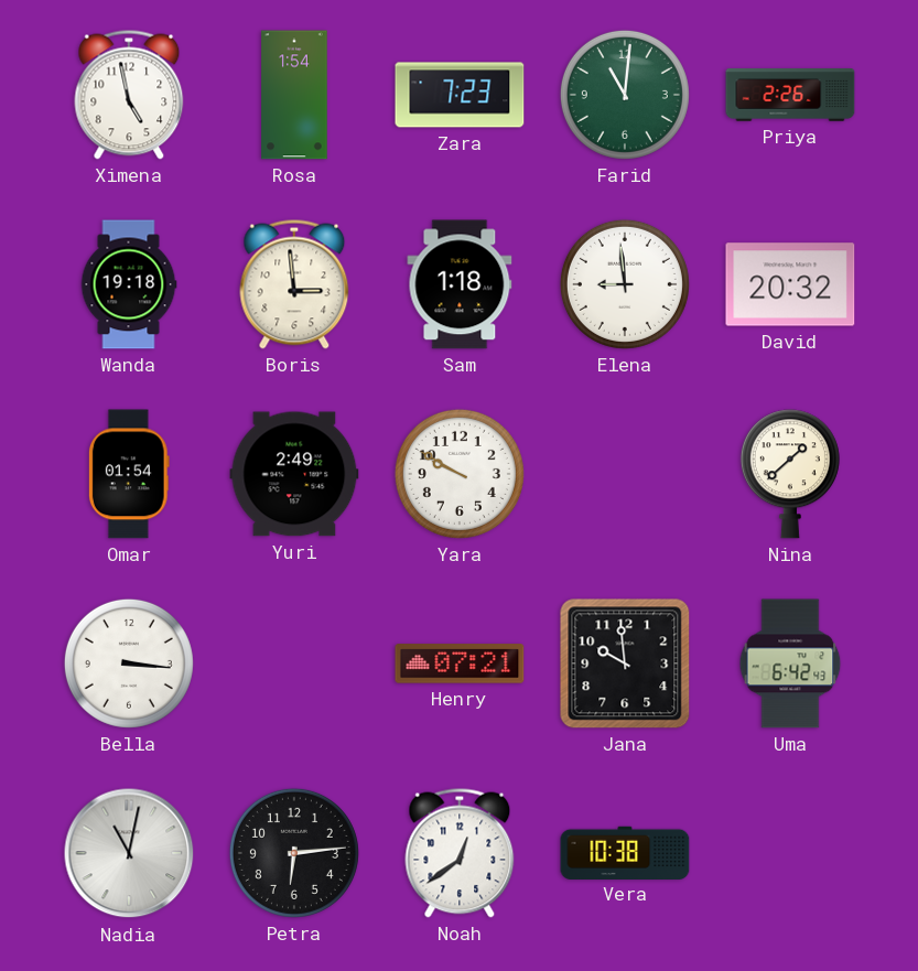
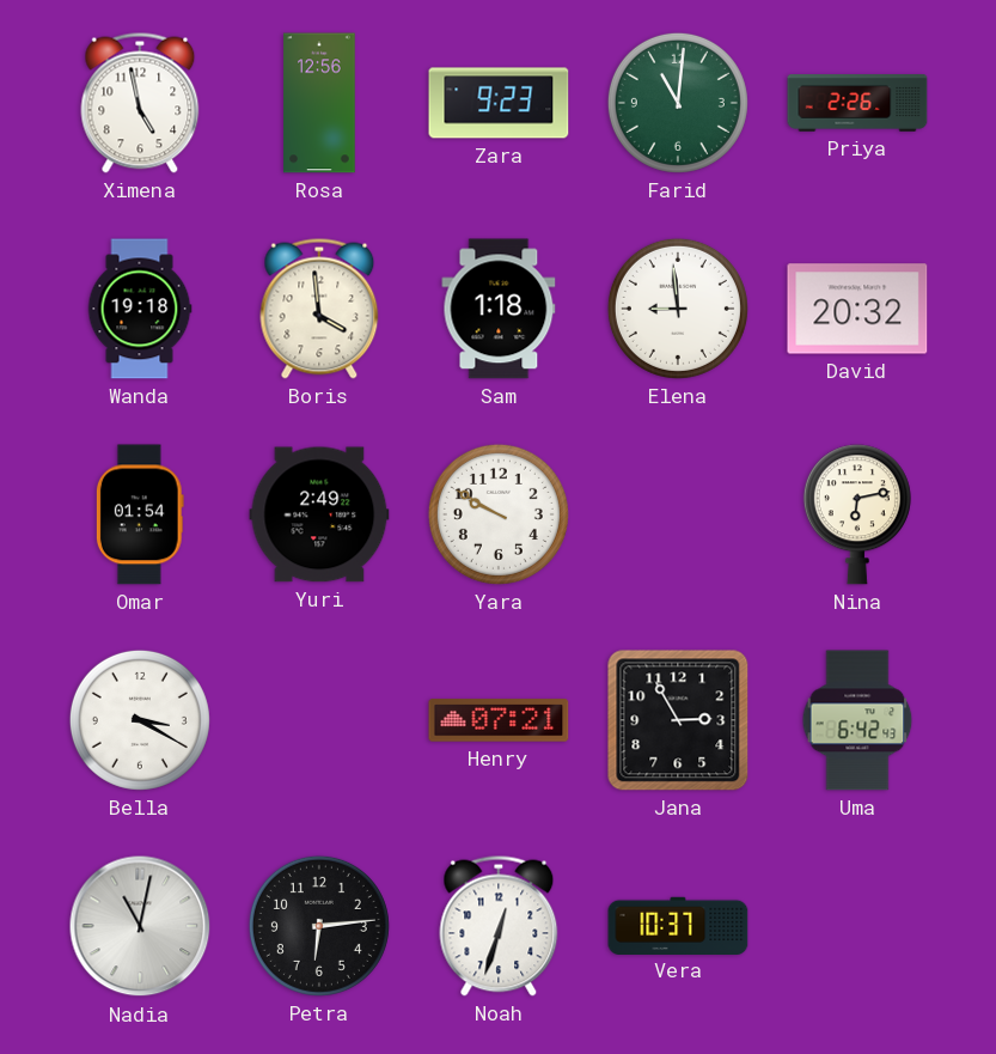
Rosa: 1:54 -> 12:56 (319, 103)
Zara: 7:23 -> 9:23 (499, 103)
Boris: 2:59 -> 3:59 (319, 309)
Nina: 1:38 -> 6:13 (857, 514)
Bella: 3:16 -> 3:20 (140, 720)
Jana: 9:59 -> 2:55 (678, 720)
Noah: 12:39 -> 12:33 (499, 926)
Vera: 10:38 -> 10:37 (678, 925)
